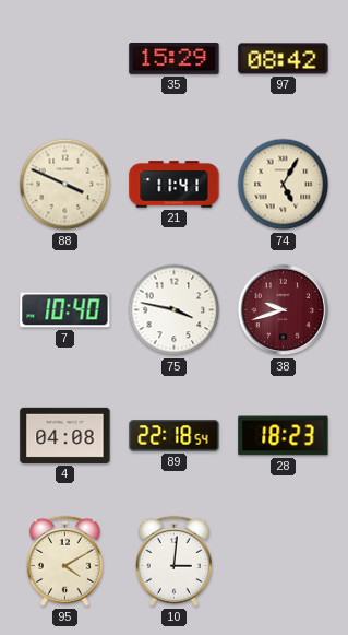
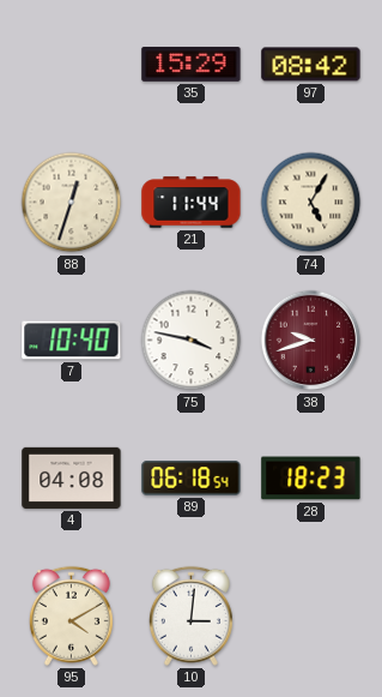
88: 3:49 -> 12:33 (72, 203)
21: 11:41 -> 11:44 (192, 203)
89: 22:18 -> 06:18 (192, 479)
